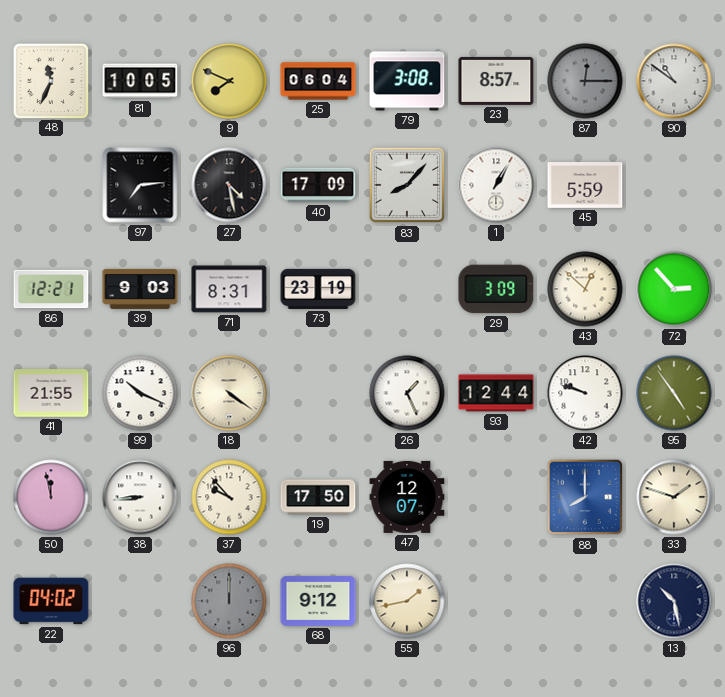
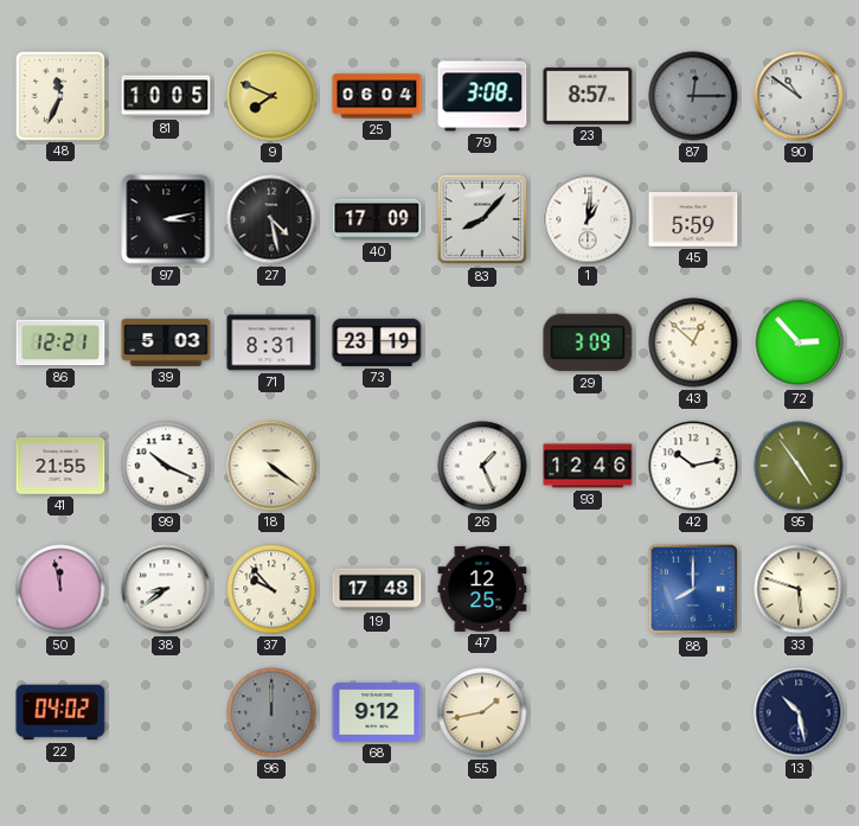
97: 7:14 -> 3:13 (166, 219)
1: 1:05 -> 1:01 (588, 219)
39: 9:03 -> 5:03 (166, 342)
93: 12:44 -> 12:46 (588, 466)
42: 9:48 -> 10:13 (693, 466)
38: 8:44 -> 8:39 (166, 589)
19: 17:50 -> 17:48 (377, 589)
47: 12:07 -> 12:25 (482, 589)
33: 1:48 -> 5:48 (799, 589)
